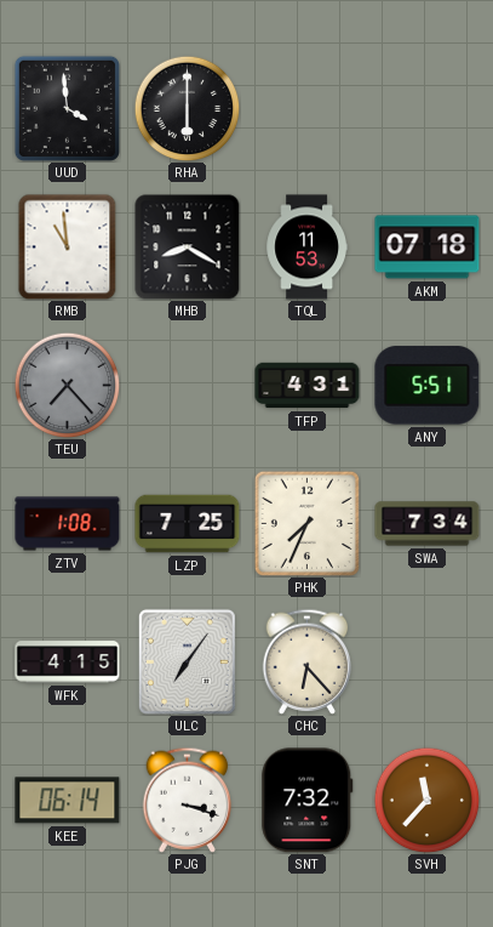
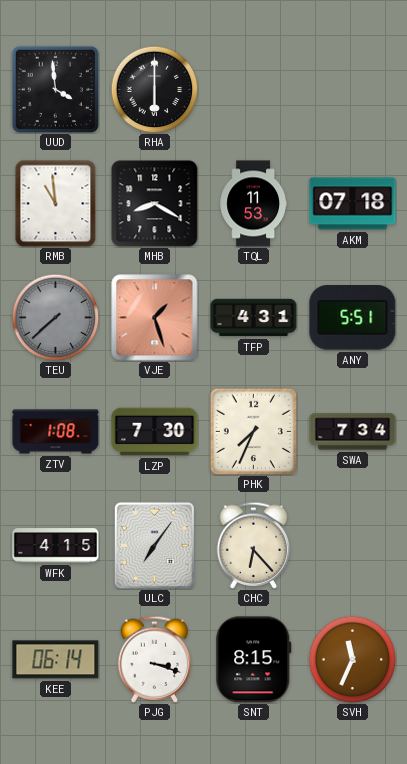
TEU: 7:23 -> 7:38 (55, 317)
VJE: none -> 1:27 (155, 318)
LZP: 7:25 -> 7:30 (155, 432)
SNT: 7:32 -> 8:15 (254, 660)
SVH: 11:37 -> 11:34 (352, 659)
